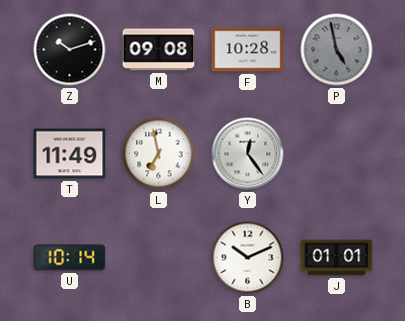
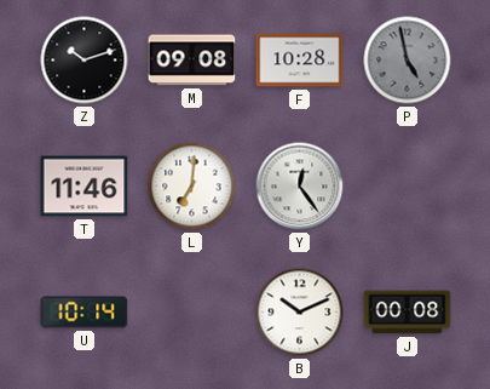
T: 11:49 -> 11:46 (85, 187)
L: 6:58 -> 7:01 (192, 187)
J: 01:01 -> 00:08 (408, 313)
